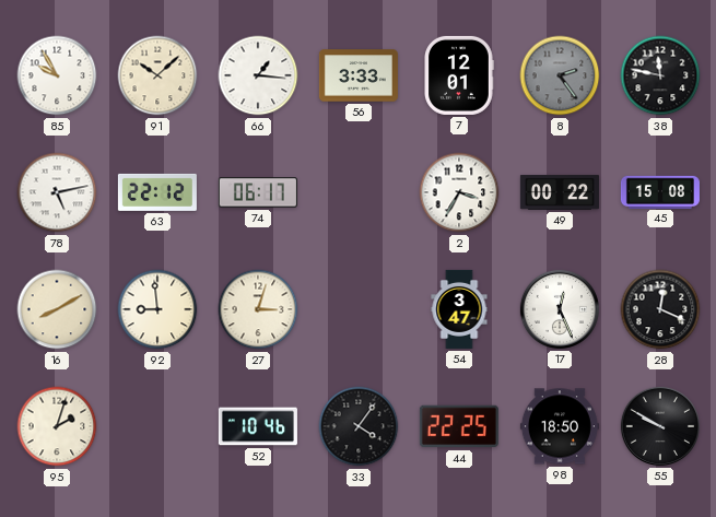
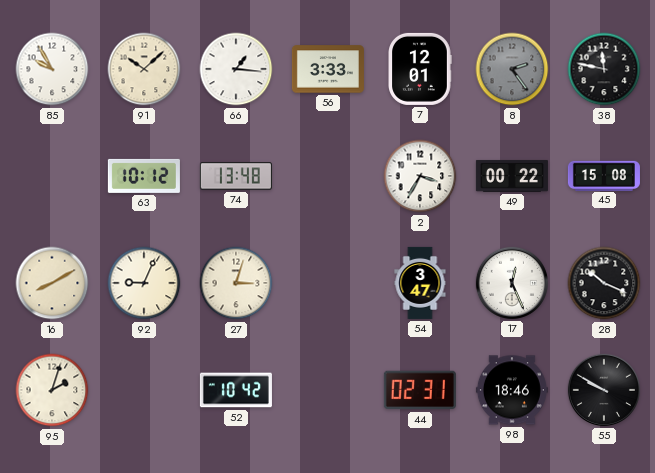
78: 5:13 -> none (57, 192)
63: 22:12 -> 10:12 (144, 176)
74: 06:17 -> 13:48 (236, 176)
92: 8:59 -> 9:04 (144, 283)
28: 12:19 -> 10:19 (604, 283)
52: 10:46 -> 10:42 (236, 390)
33: 4:06 -> none (359, 426)
44: 22:25 -> 02:31 (420, 390)
98: 18:50 -> 18:46 (512, 390)
